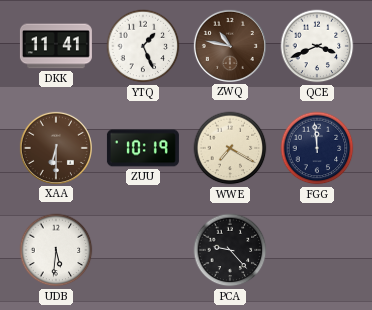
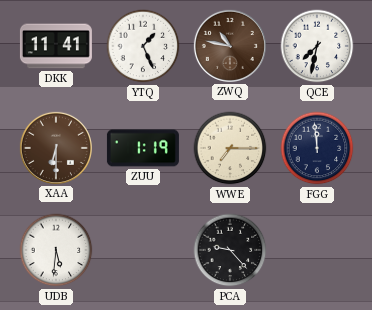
QCE: 3:41 -> 7:32 (317, 46)
ZUU: 10:19 -> 1:19 (143, 148)
WWE: 7:20 -> 7:15 (230, 148)
